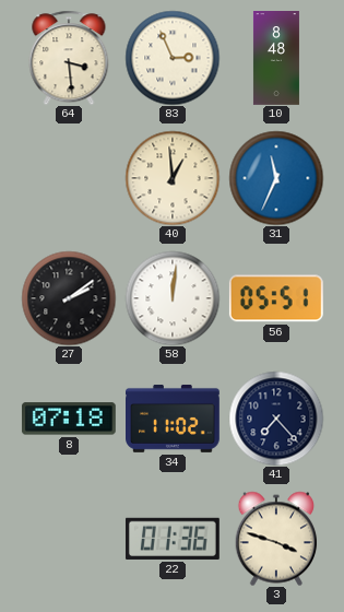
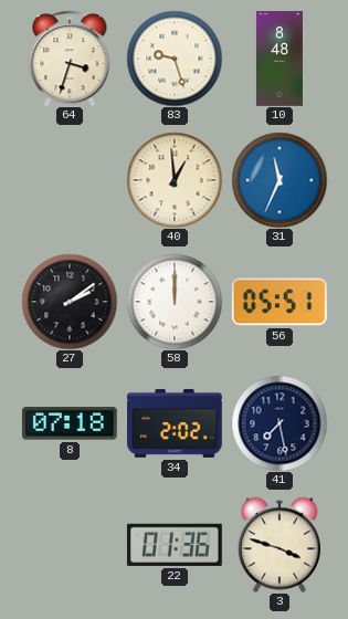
64: 3:29 -> 3:33 (70, 59)
83: 2:56 -> 9:27 (175, 59)
58: 12:01 -> 12:00 (175, 302)
34: 11:02 -> 2:02 (176, 423)
41: 7:23 -> 7:28 (280, 423)
